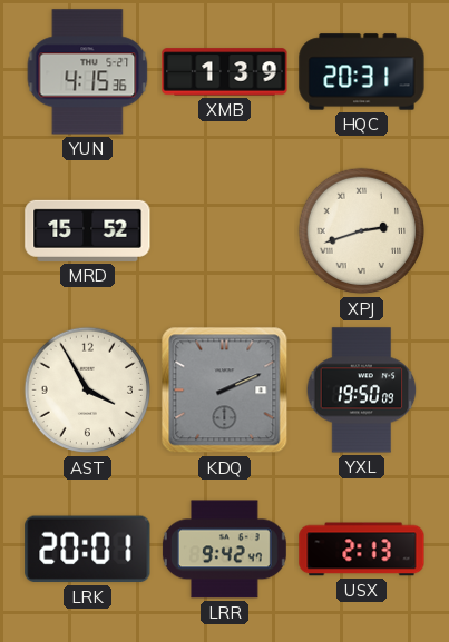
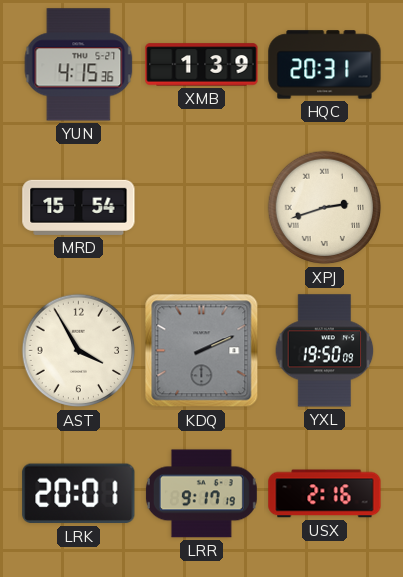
MRD: 15:52 -> 15:54 (79, 207)
LRR: 9:42 -> 9:17 (201, 494)
USX: 2:13 -> 2:16 (325, 494)
